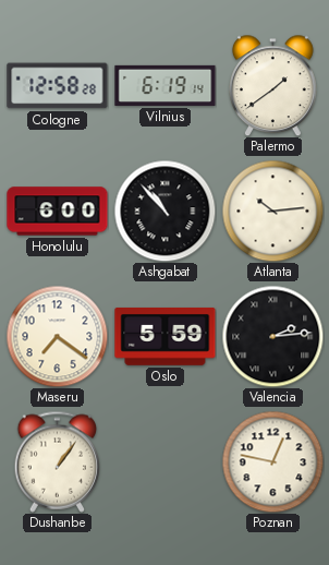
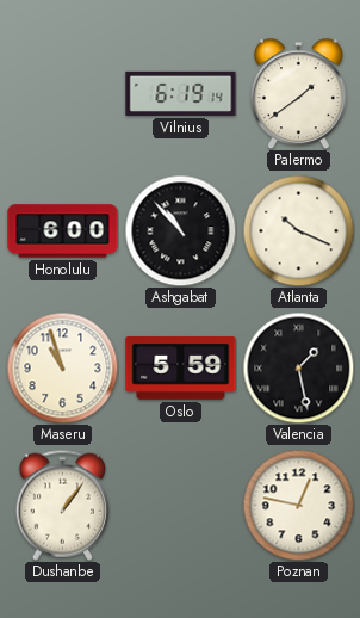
Cologne: 12:58 -> none (58, 86)
Atlanta: 10:14 -> 10:19 (298, 230)
Maseru: 7:21 -> 10:57 (62, 367)
Valencia: 2:14 -> 1:28 (298, 367)
